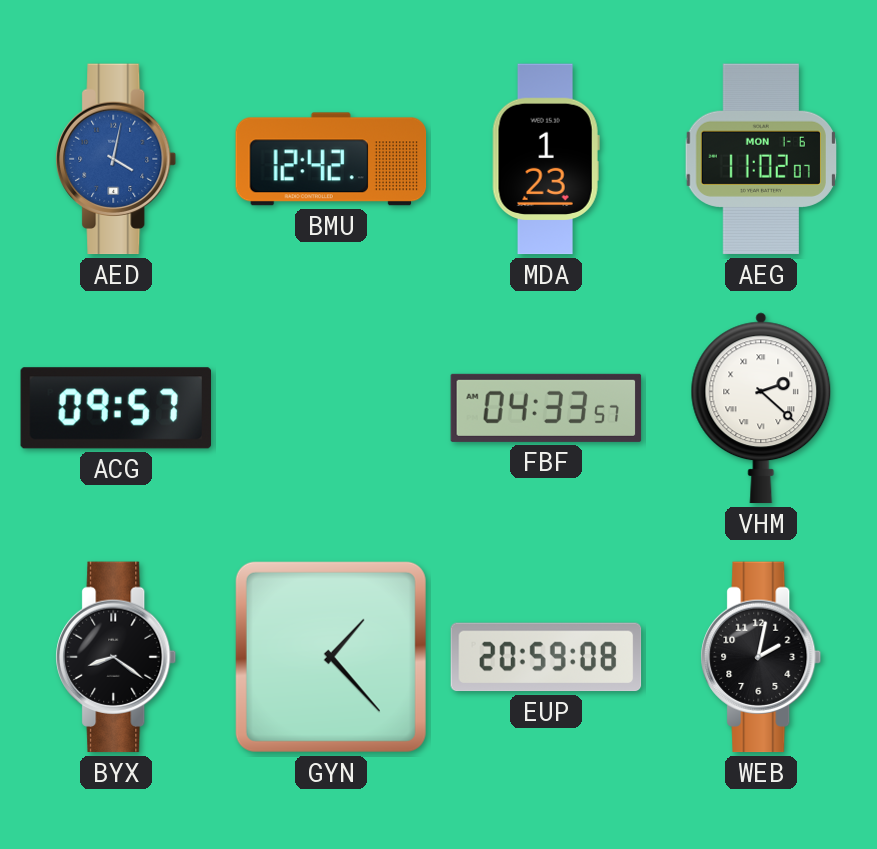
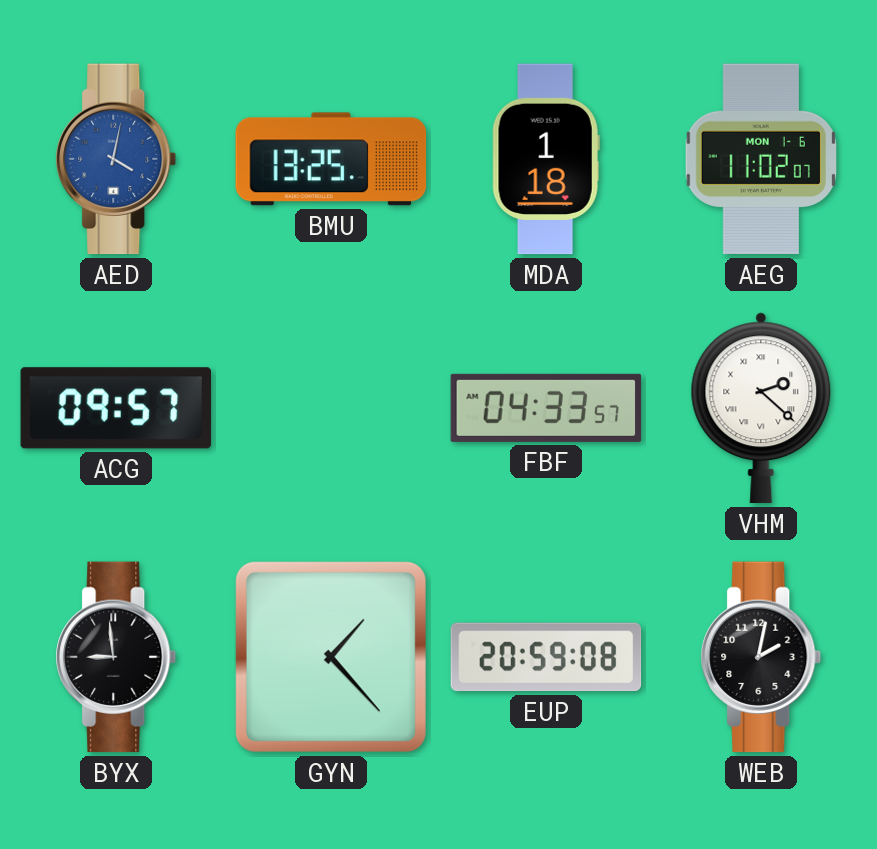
BMU: 12:42 -> 13:25 (331, 159)
MDA: 1:23 -> 1:18 (546, 159)
BYX: 8:21 -> 8:59 (116, 657)
